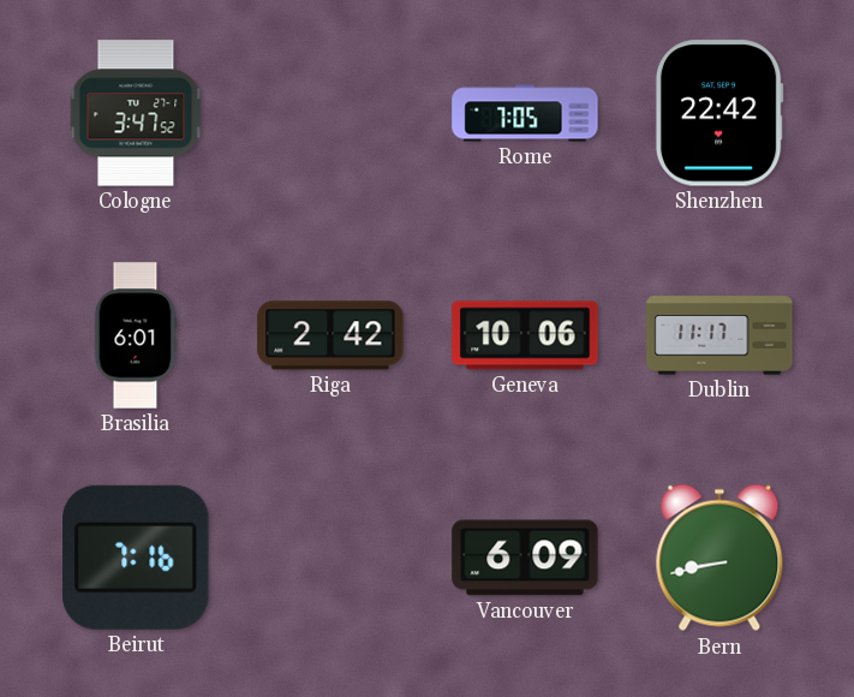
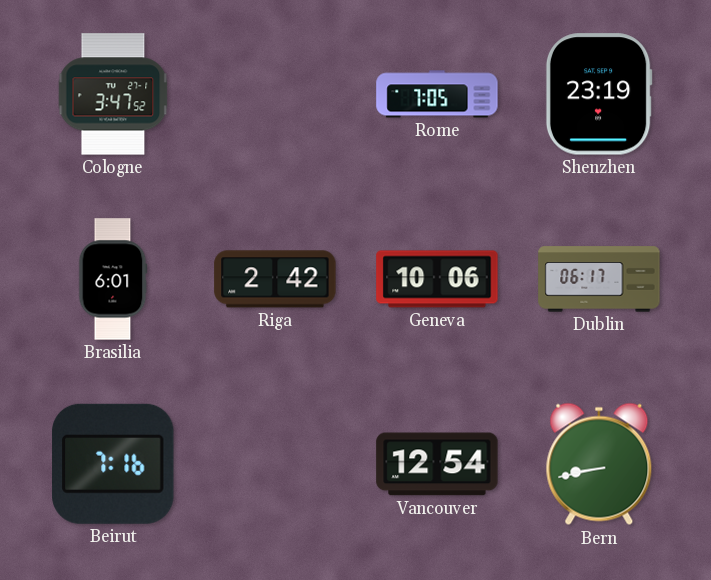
Shenzhen: 22:42 -> 23:19 (599, 94)
Dublin: 11:17 -> 06:17 (599, 279)
Vancouver: 6:09 -> 12:54 (437, 464)
